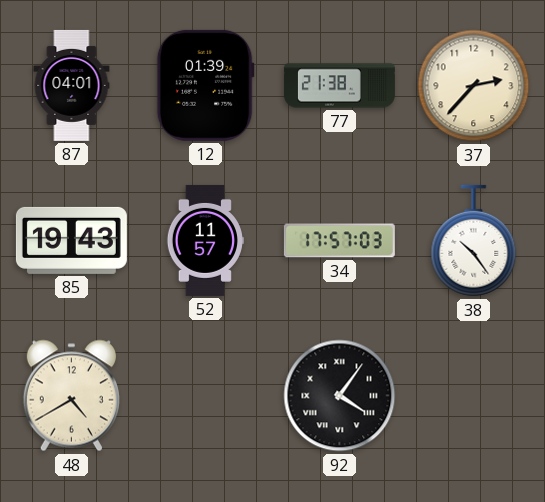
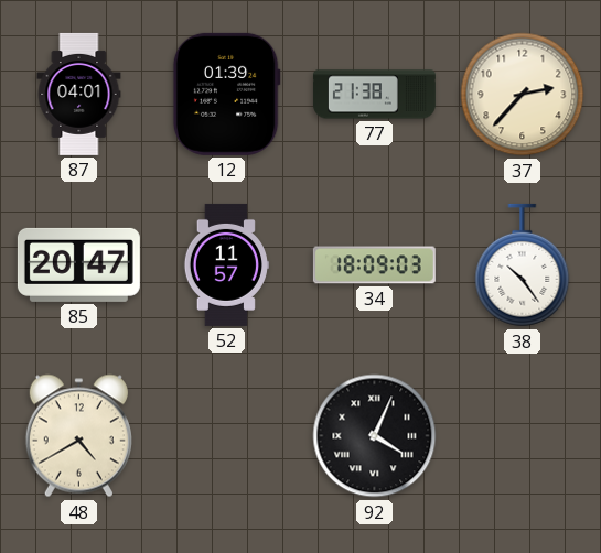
85: 19:43 -> 20:47 (78, 264)
34: 17:57 -> 18:09 (374, 265)
92: 4:06 -> 4:04 (375, 436)
